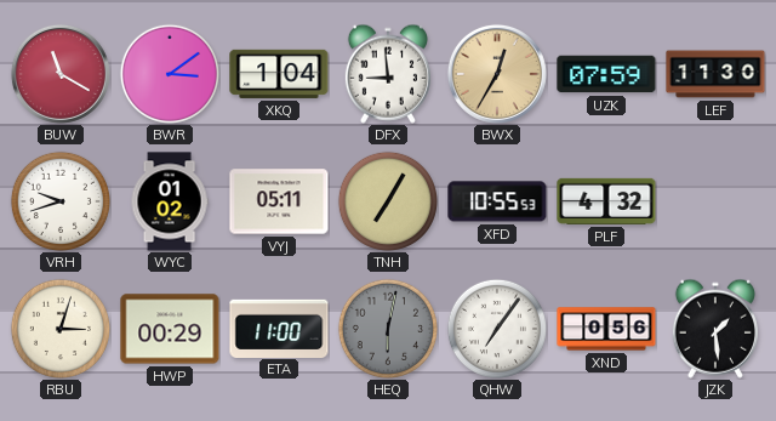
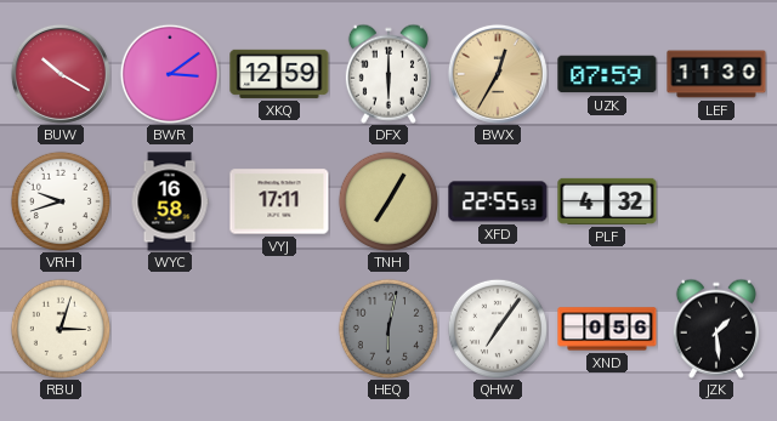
BUW: 11:20 -> 10:20 (61, 74)
XKQ: 1:04 -> 12:59 (279, 74)
DFX: 8:59 -> 6:00 (388, 74)
WYC: 01:02 -> 16:58 (170, 201)
VYJ: 05:11 -> 17:11 (279, 201)
XFD: 10:55 -> 22:55 (498, 201)
HWP: 00:29 -> none (170, 329)
ETA: 11:00 -> none (279, 328)
